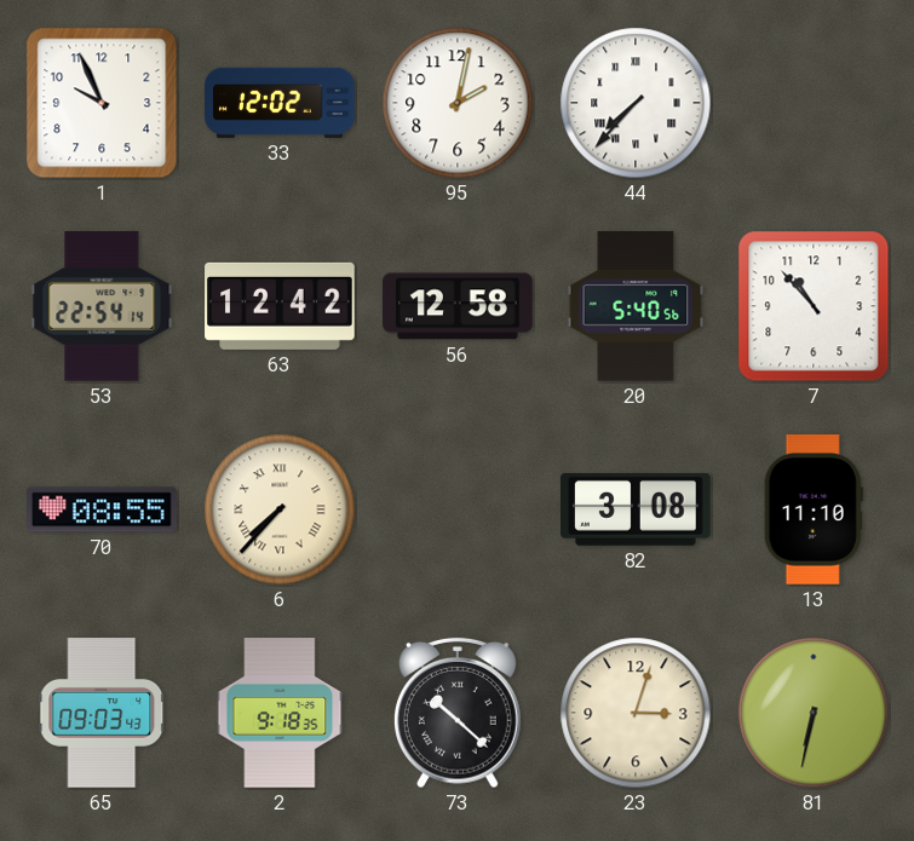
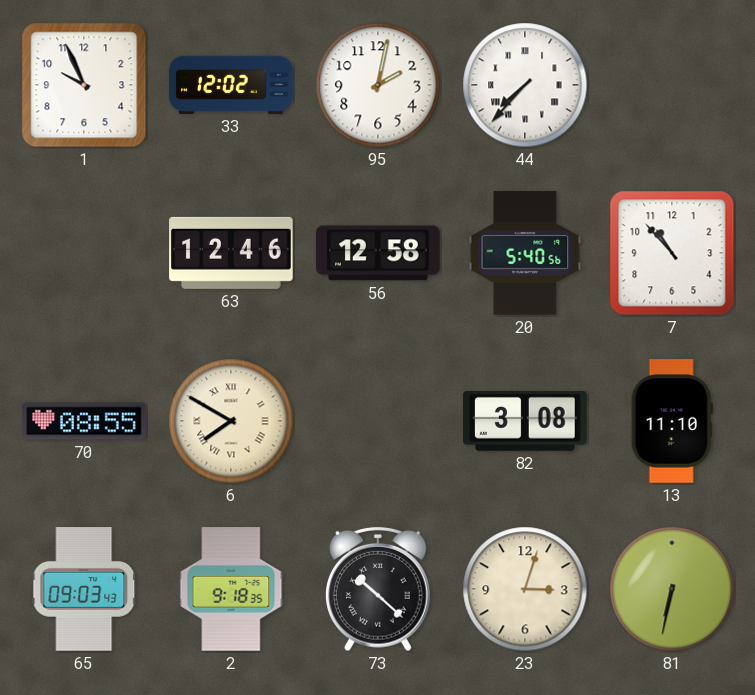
53: 22:54 -> none (102, 306)
63: 12:42 -> 12:46 (231, 253)
6: 7:37 -> 7:50 (231, 421)
